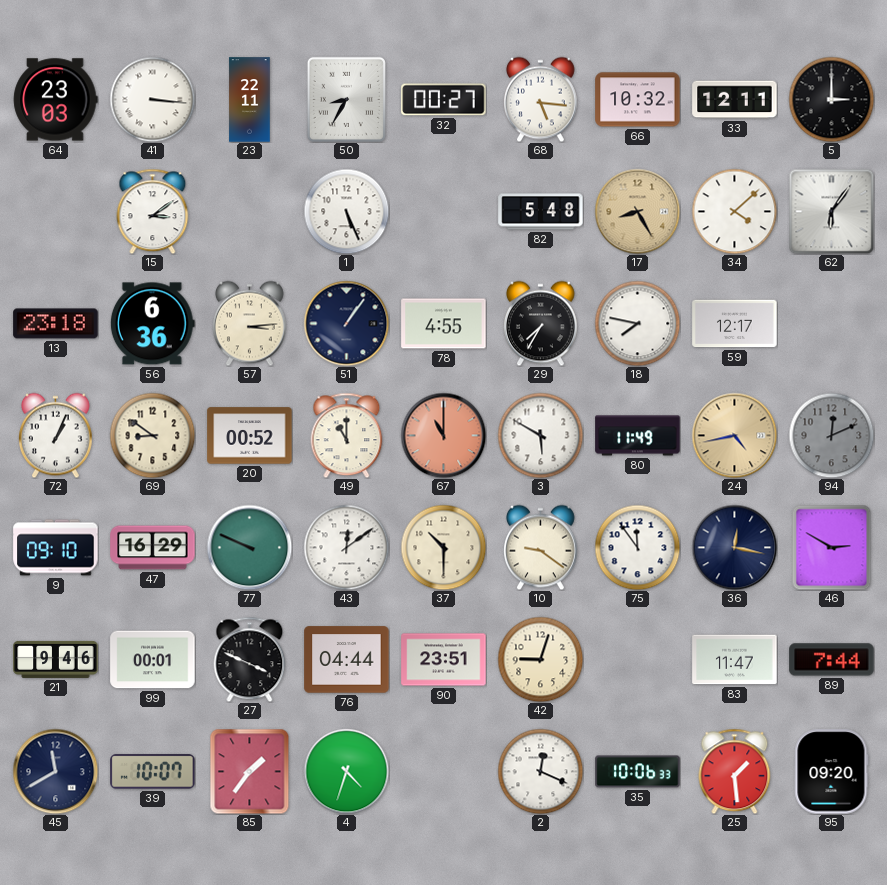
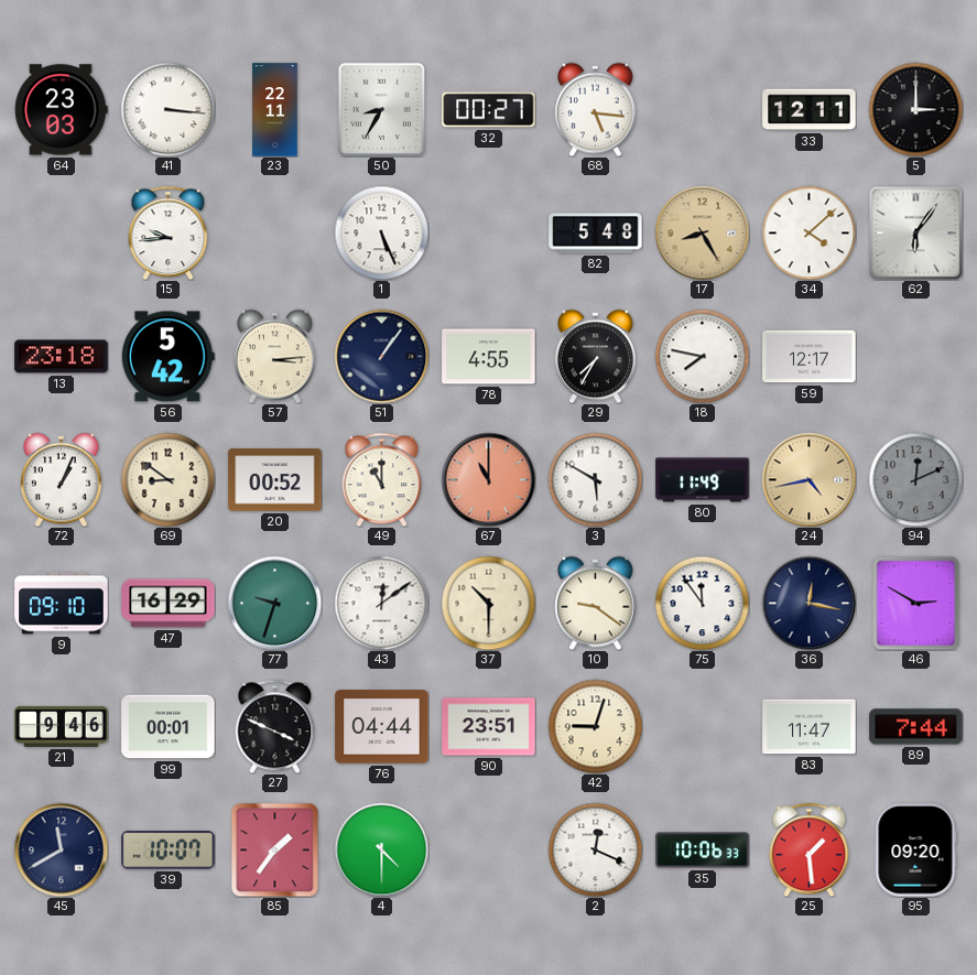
66: 10:32 -> none (638, 100)
15: 3:09 -> 9:44 (169, 232)
56: 6:36 -> 5:42 (167, 357)
77: 9:49 -> 9:33 (274, 603)
4: 4:33 -> 4:30 (381, 849)
